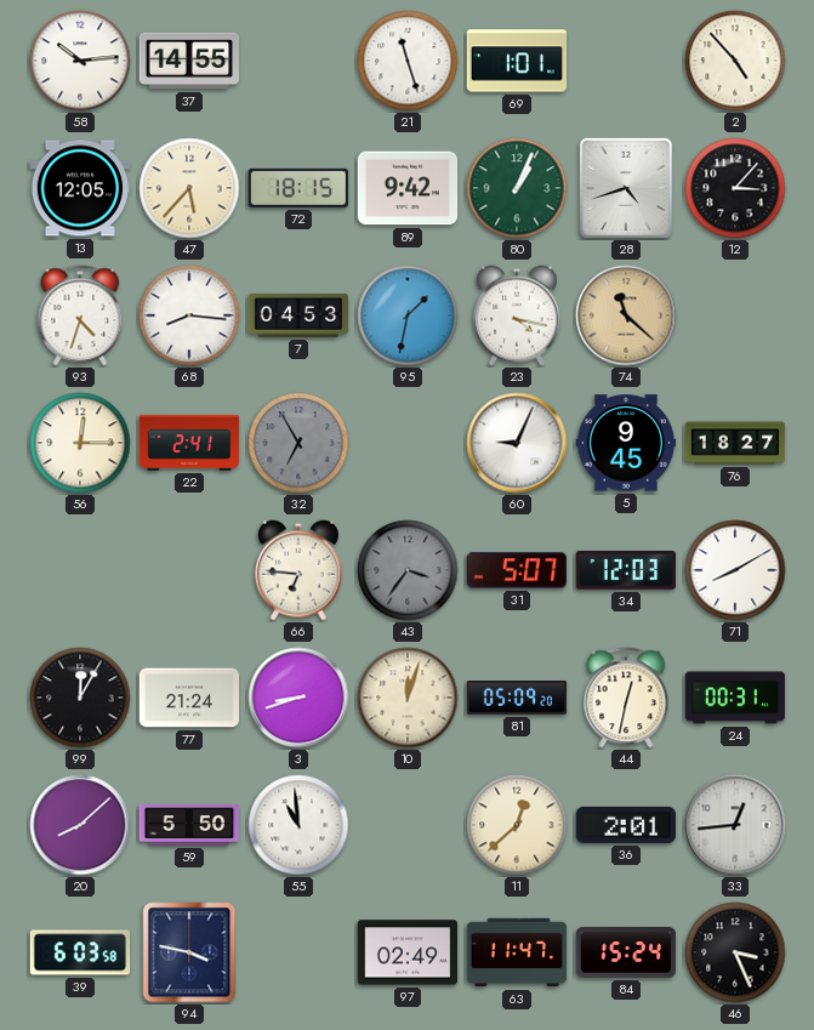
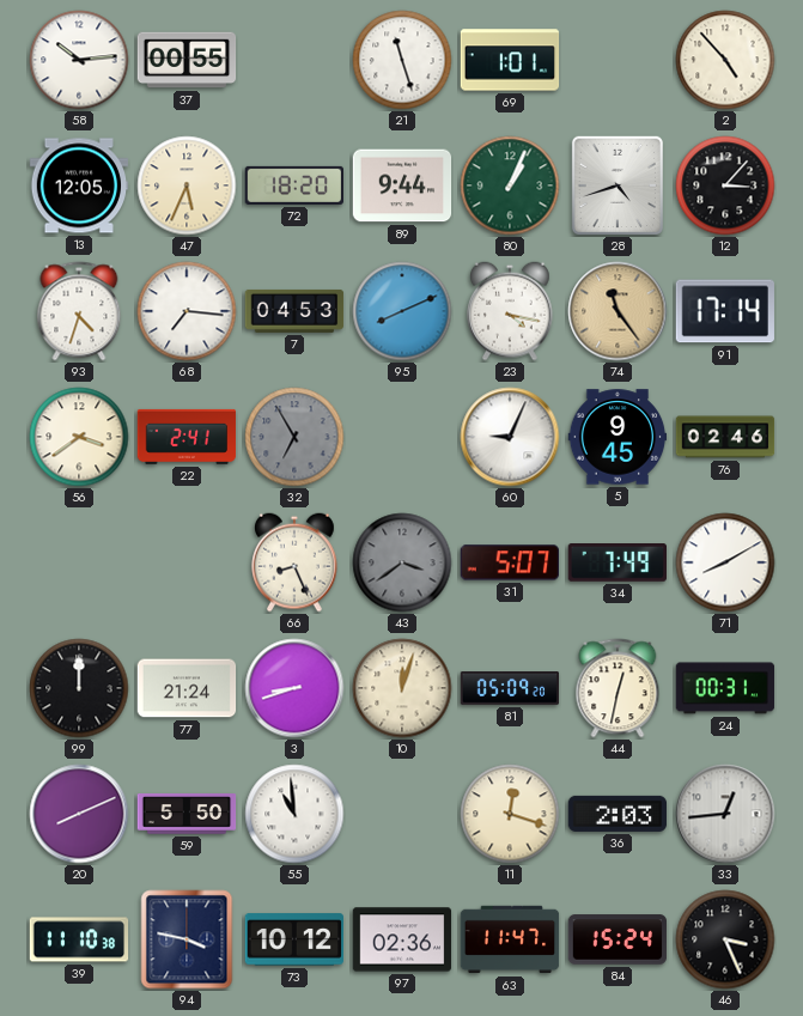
37: 14:55 -> 00:55 (187, 60)
47: 5:37 -> 5:34 (187, 185)
72: 18:15 -> 18:20 (294, 185)
89: 9:42 -> 9:44 (402, 185)
68: 8:16 -> 7:16 (187, 311)
95: 1:32 -> 8:11 (402, 311)
74: 11:22 -> 11:24 (618, 311)
91: none -> 17:14 (724, 311)
56: 12:15 -> 3:39 (79, 437)
76: 18:27 -> 02:46 (725, 437)
66: 6:46 -> 8:26 (296, 562)
43: 3:36 -> 3:39 (402, 562)
34: 12:03 -> 7:49 (616, 564)
99: 12:05 -> 12:00 (79, 688)
20: 8:08 -> 8:11 (79, 814)
11: 12:38 -> 12:18 (510, 814)
36: 2:01 -> 2:03 (618, 814)
39: 6:03 -> 11:10 (79, 939)
73: none -> 10:12 (293, 939)
97: 02:49 -> 02:36 (402, 939)
